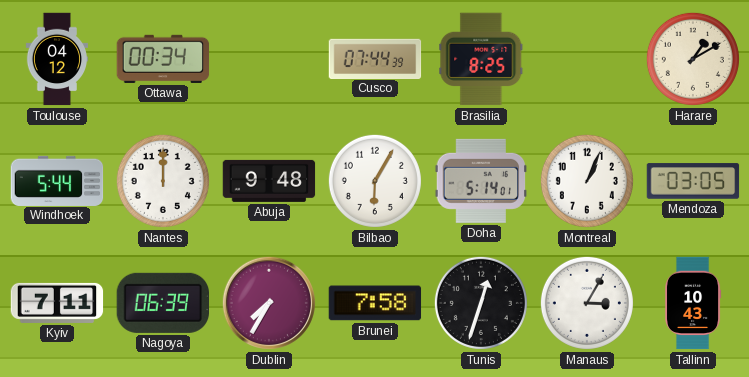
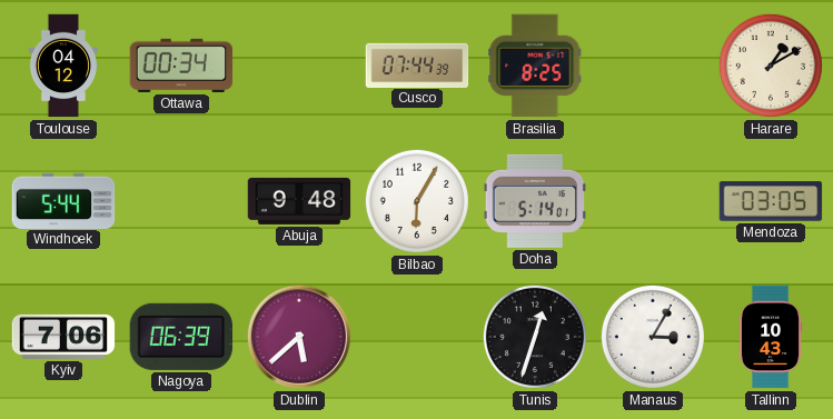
Nantes: 12:00 -> none (163, 181)
Montreal: 1:04 -> none (587, 181)
Kyiv: 7:11 -> 7:06 (63, 337)
Dublin: 7:35 -> 5:38 (299, 337)
Brunei: 7:58 -> none (375, 303)
